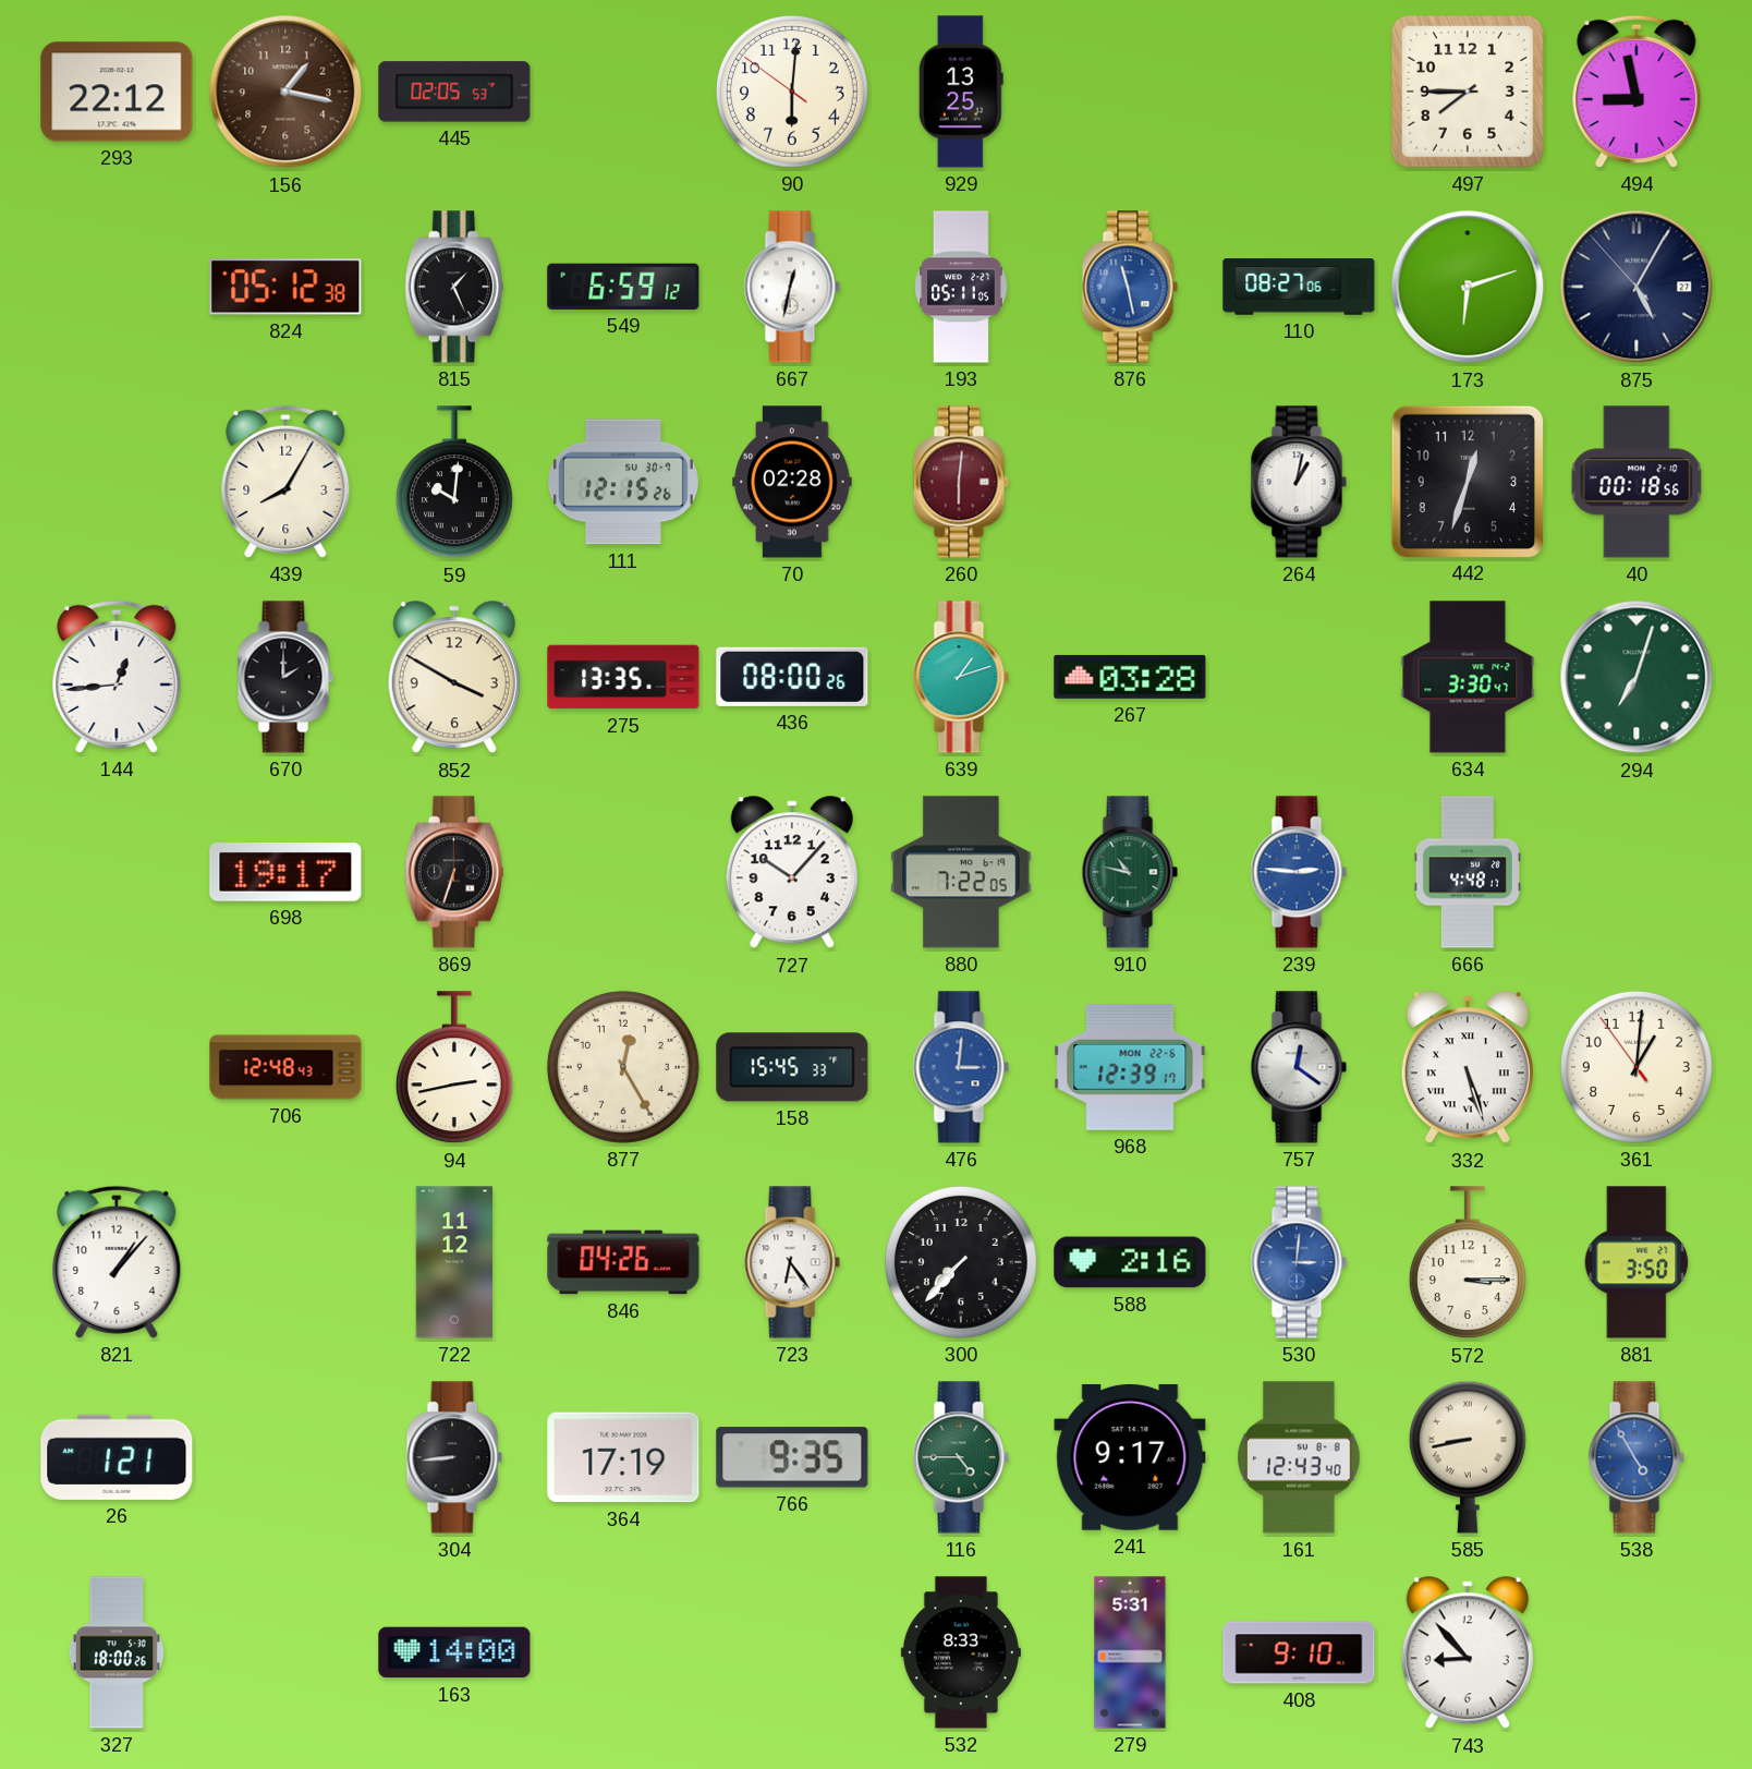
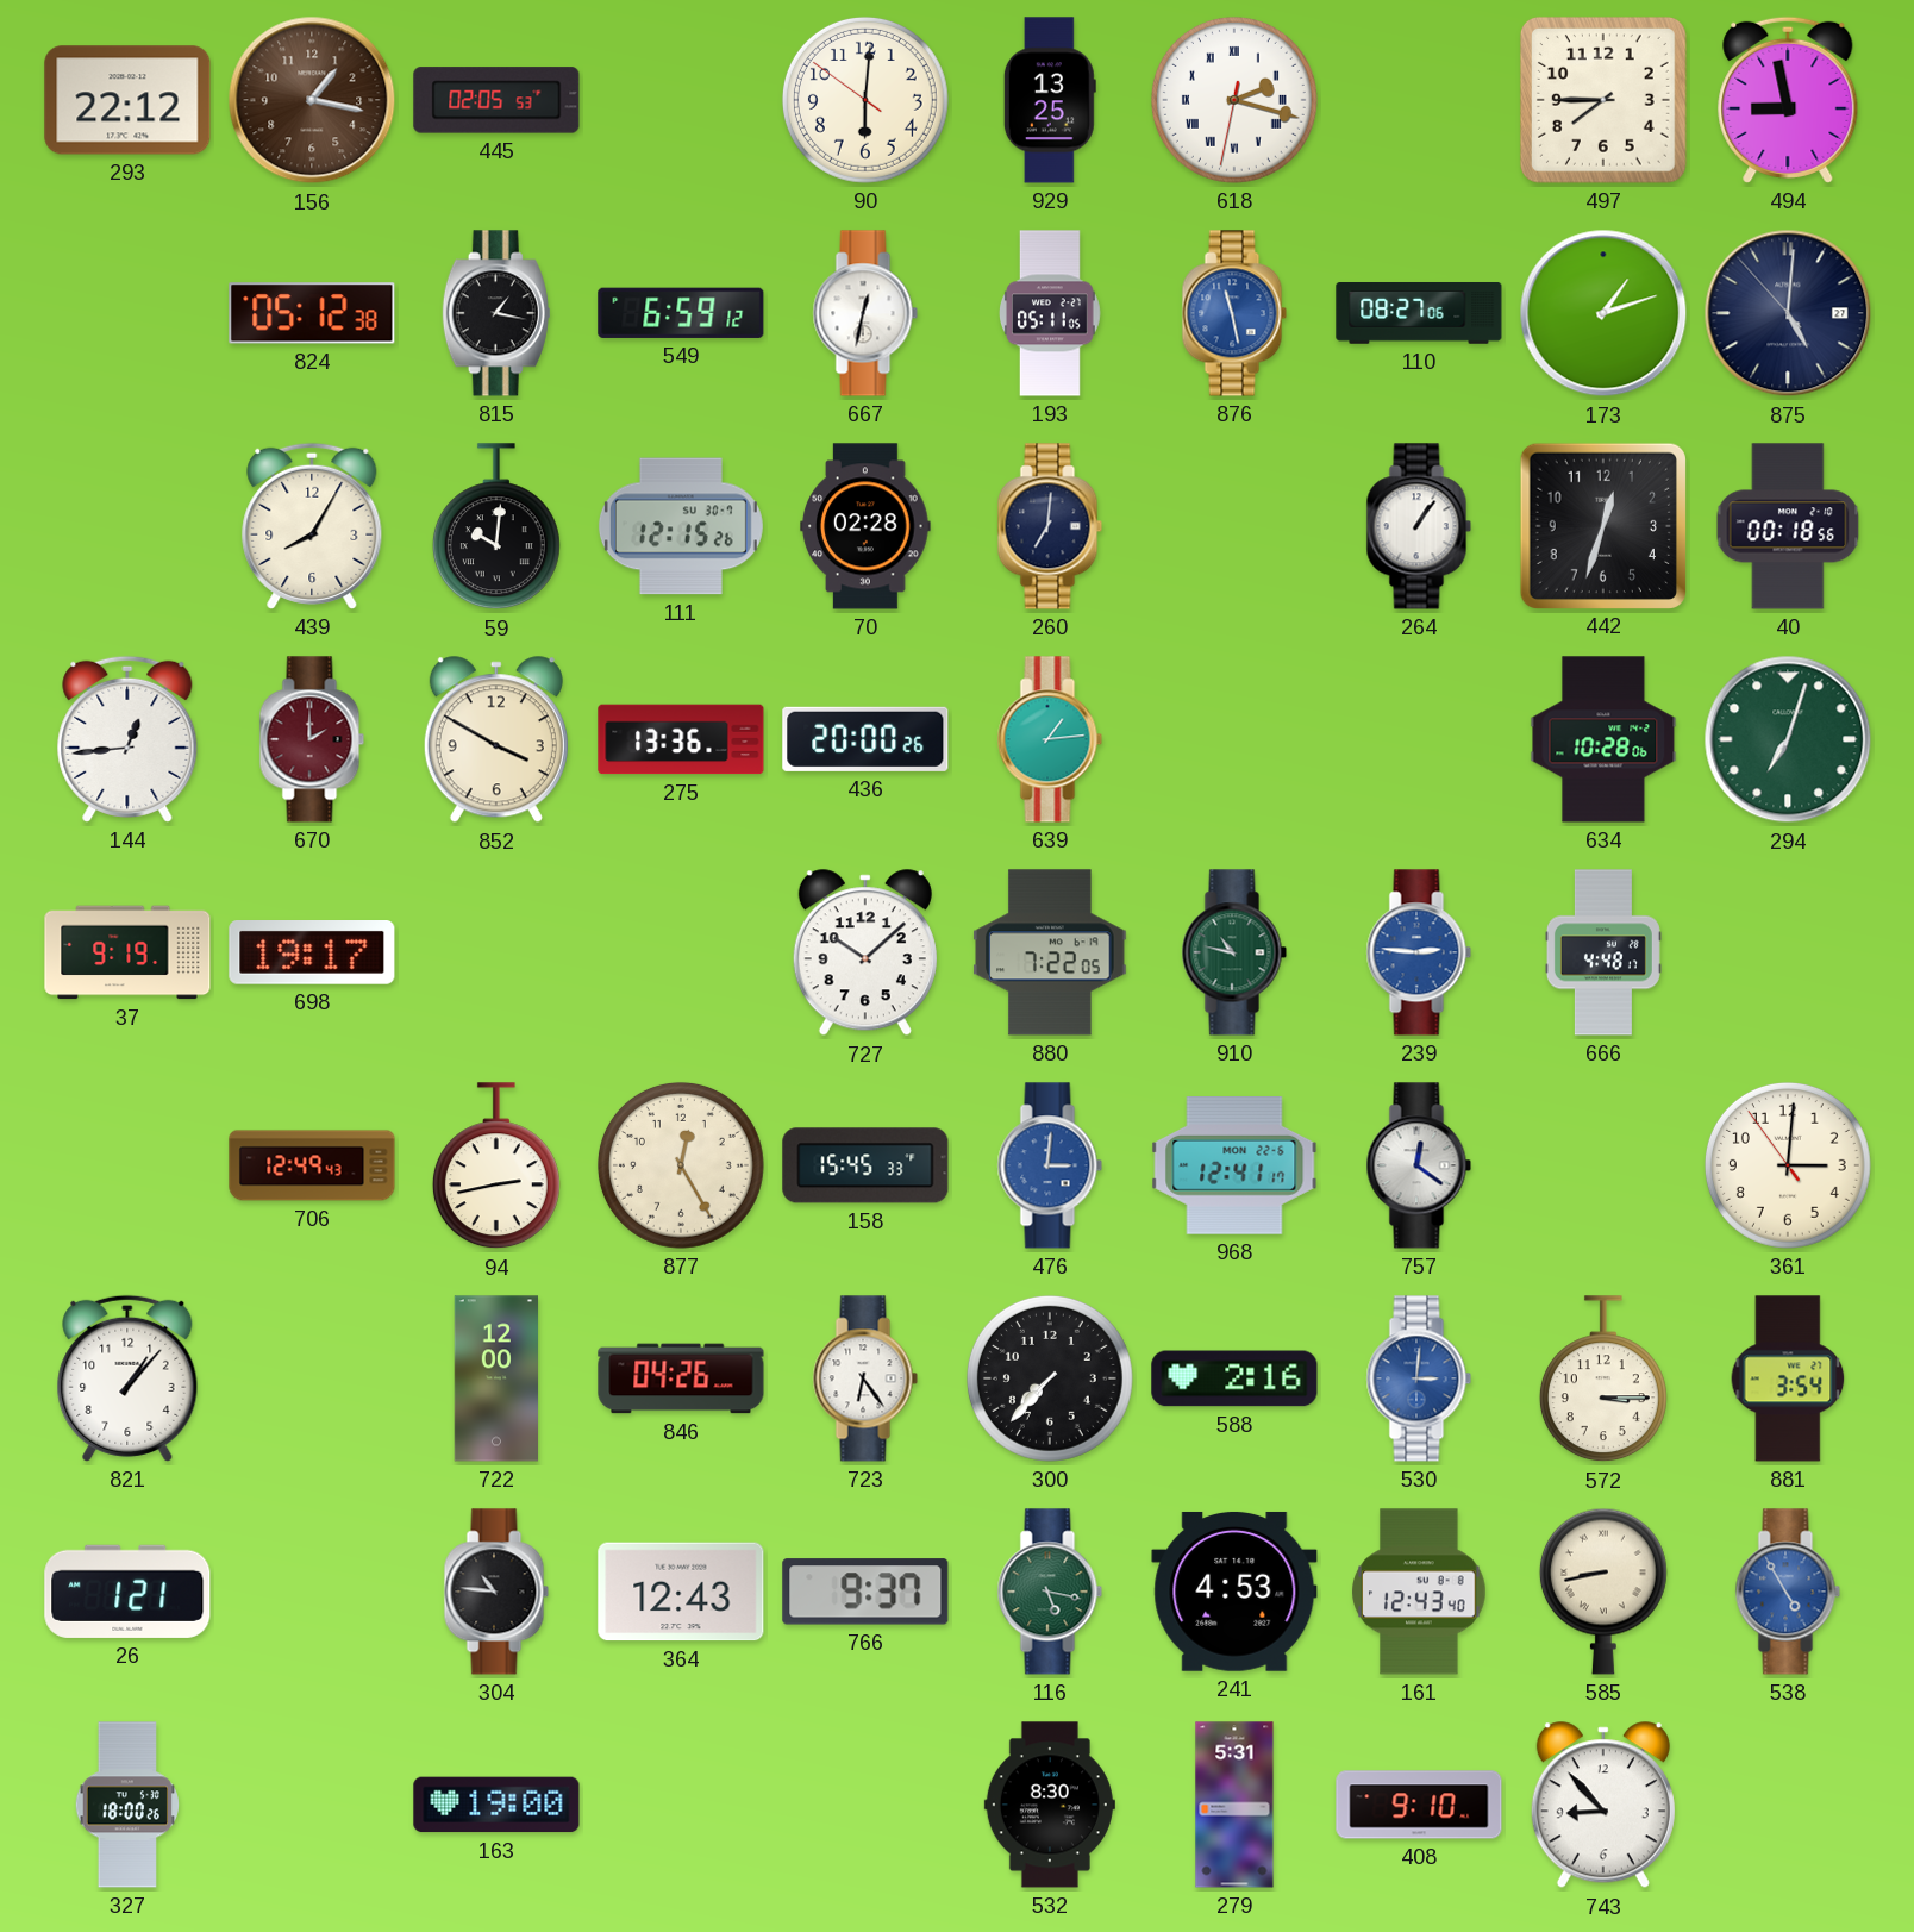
618: none -> 2:17 (1234, 100)
815: 1:26 -> 1:17 (496, 313)
173: 6:12 -> 1:12 (1603, 313)
875: 5:04 -> 5:00 (1788, 313)
260: 6:01 -> 7:01 (1050, 526)
260 dial: burgundy -> navy (1050, 526)
264: 1:02 -> 1:06 (1419, 526)
670 dial: black -> burgundy (312, 739)
275: 13:35 -> 13:36 (681, 739)
436: 08:00 -> 20:00 (865, 739)
639: 1:12 -> 1:14 (1050, 739)
267: 03:28 -> none (1130, 677)
634: 3:30 -> 10:28 (1603, 739)
37: none -> 9:19 (127, 952)
869: 6:33 -> none (454, 872)
727: 10:07 -> 10:08 (865, 954)
706: 12:48 -> 12:49 (312, 1165)
968: 12:39 -> 12:41 (1234, 1167)
332: 5:27 -> none (1468, 1068)
361: 1:00 -> 3:00 (1788, 1165)
722: 11:12 -> 12:00 (496, 1378)
881: 3:50 -> 3:54 (1788, 1378)
304: 8:44 -> 10:46 (496, 1592)
364: 17:19 -> 12:43 (681, 1592)
766: 9:35 -> 9:37 (865, 1592)
116: 4:45 -> 5:17 (1050, 1592)
241: 9:17 -> 4:53 (1234, 1592)
163: 14:00 -> 19:00 (496, 1805)
532: 8:33 -> 8:30 (1050, 1805)
